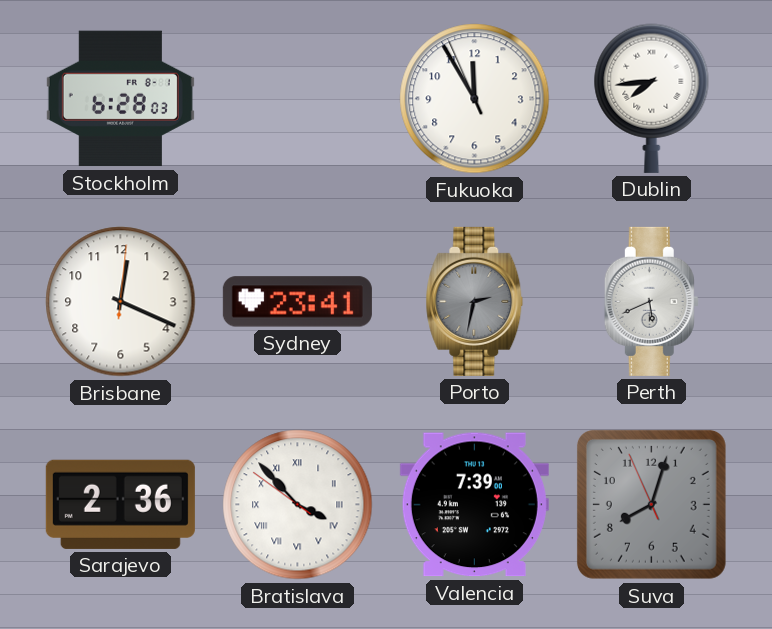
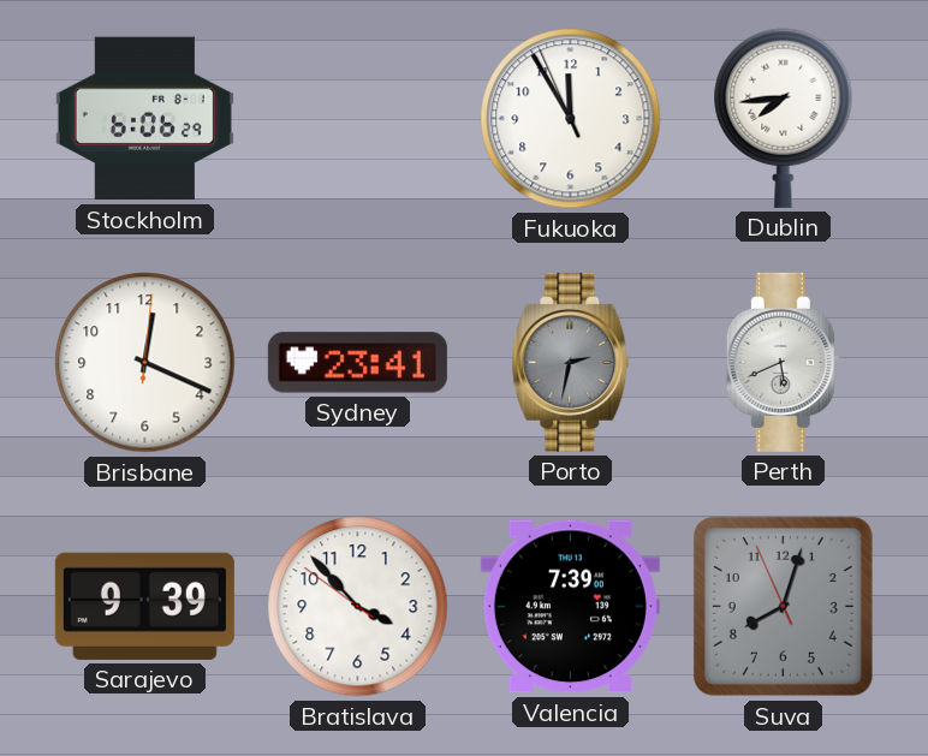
Stockholm: 6:28 -> 6:06 (144, 119)
Sarajevo: 2:36 -> 9:39 (144, 606)
Bratislava numerals: Roman -> Arabic (358, 607)
